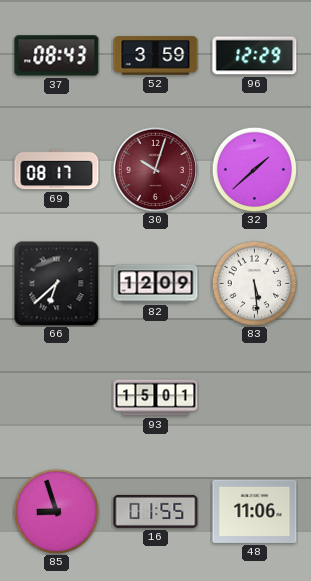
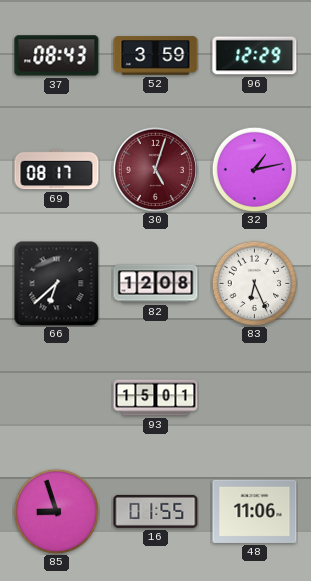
30: 10:03 -> 5:03 (155, 169)
32: 1:38 -> 1:13 (254, 169)
82: 12:09 -> 12:08 (156, 284)
83: 5:29 -> 6:26 (254, 283)
